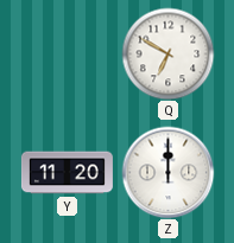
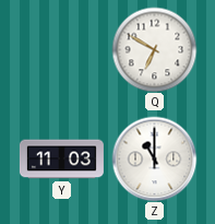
Y: 11:20 -> 11:03 (61, 160)
Z: 12:00 -> 11:00 (154, 158)
